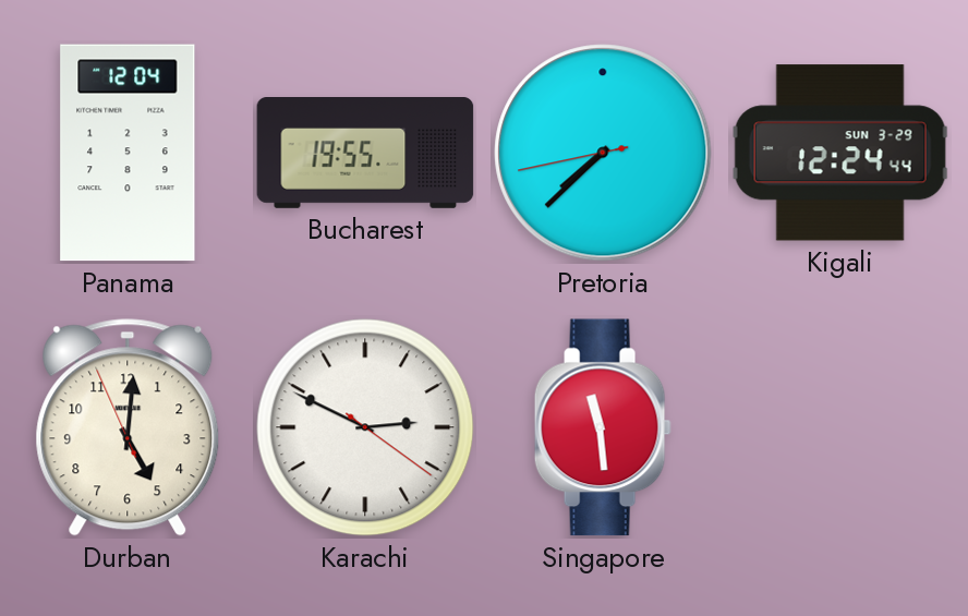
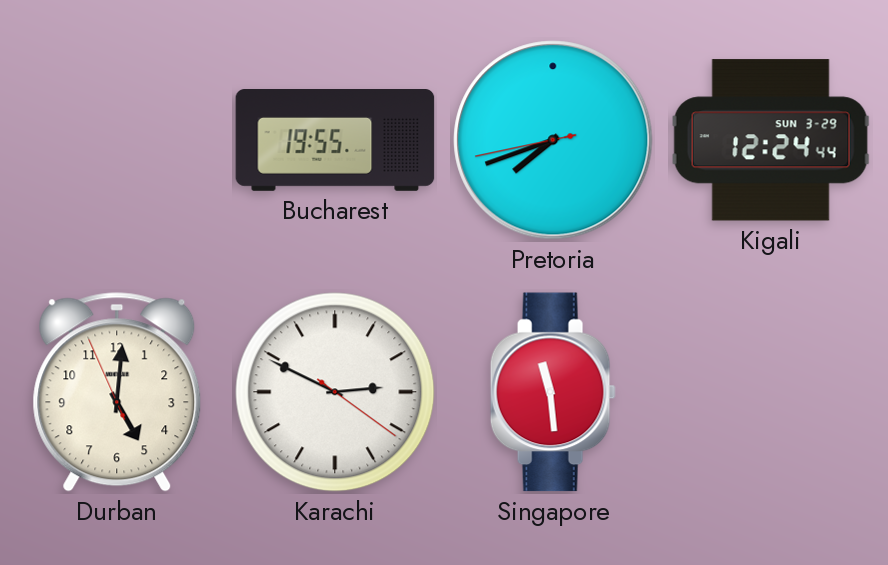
Panama: 12:04 -> none (128, 153)
Pretoria: 7:37 -> 7:41 (553, 140)
